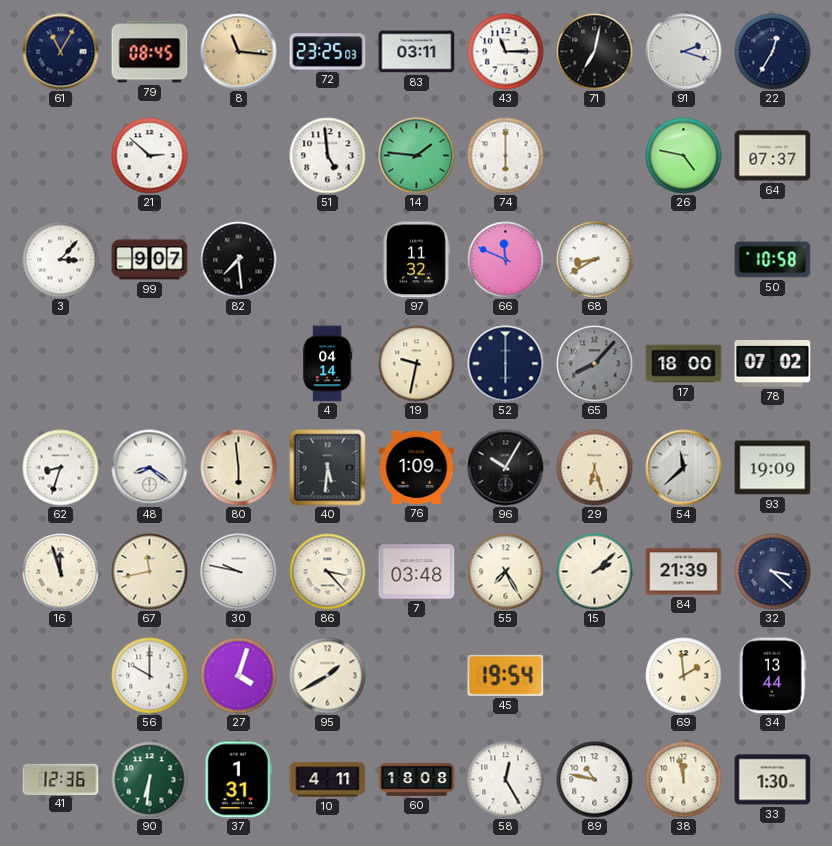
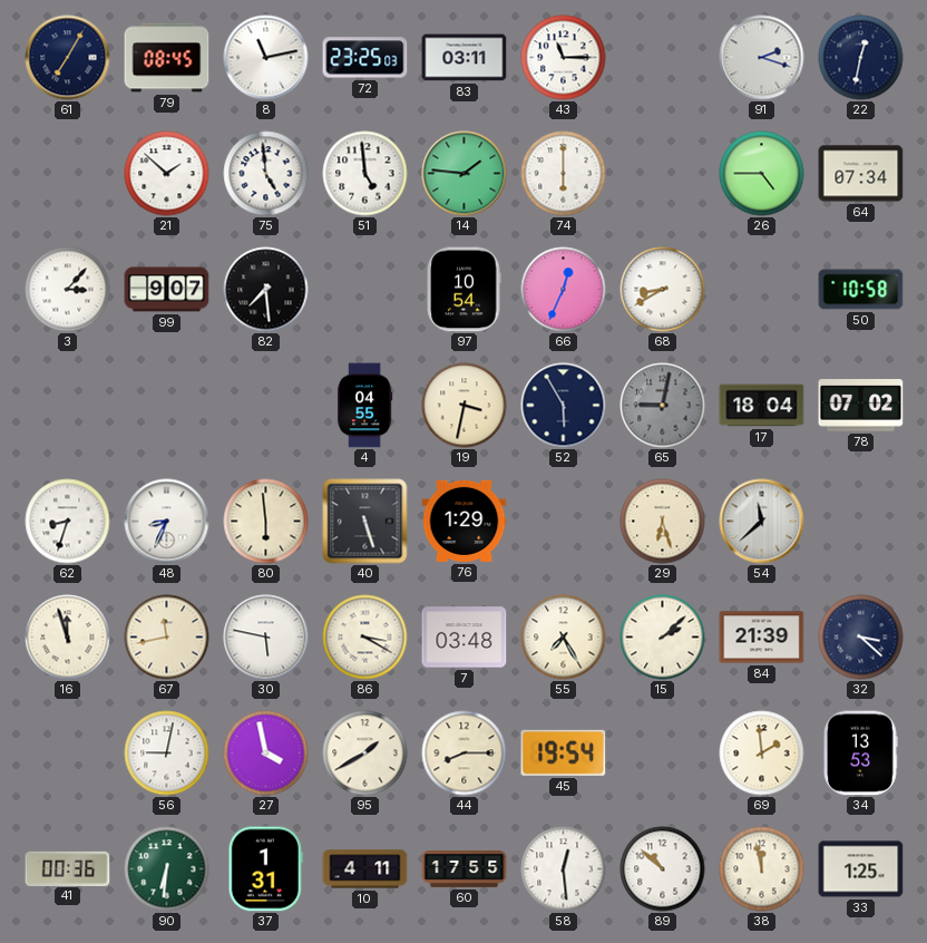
61: 11:05 -> 7:05 (68, 58)
8: 11:16 -> 11:13 (266, 58)
8 dial: champagne -> white (266, 58)
71: 7:02 -> none (595, 52)
22: 12:35 -> 12:32 (861, 58)
21: 2:52 -> 1:52 (167, 174)
75: none -> 4:59 (266, 174)
26: 4:47 -> 4:45 (762, 174)
64: 07:37 -> 07:34 (861, 174)
97: 11:32 -> 10:54 (463, 290)
66: 11:49 -> 12:34 (564, 290)
4: 04:14 -> 04:55 (364, 406)
19: 9:32 -> 3:32 (465, 406)
52: 6:00 -> 5:55 (564, 406)
65: 8:07 -> 9:02 (663, 406)
17: 18:00 -> 18:04 (762, 406)
48: 8:21 -> 8:34 (167, 522)
40: 5:31 -> 5:27 (365, 522)
76: 1:09 -> 1:29 (465, 521)
96: 10:05 -> none (506, 468)
93: 19:09 -> none (773, 468)
30: 9:47 -> 5:47 (266, 638)
86: 3:23 -> 3:20 (365, 638)
56: 10:00 -> 9:02 (167, 754)
27: 4:03 -> 3:58 (266, 754)
44: none -> 8:15 (465, 754)
34: 13:44 -> 13:53 (860, 754)
41: 12:36 -> 00:36 (68, 868)
60: 18:08 -> 17:55 (465, 869)
58: 12:25 -> 12:29 (564, 869)
89: 10:47 -> 10:52 (663, 869)
33: 1:30 -> 1:25 (861, 869)
